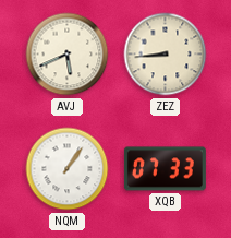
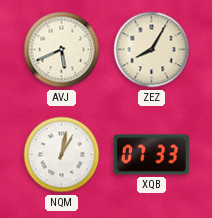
ZEZ: 8:44 -> 8:05 (152, 50)
NQM: 1:06 -> 1:02 (62, 155)
